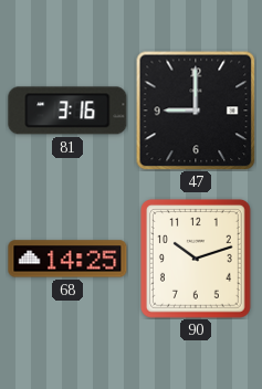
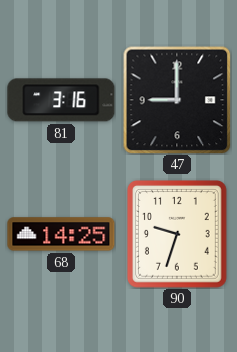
90: 10:12 -> 9:33 (177, 234)
